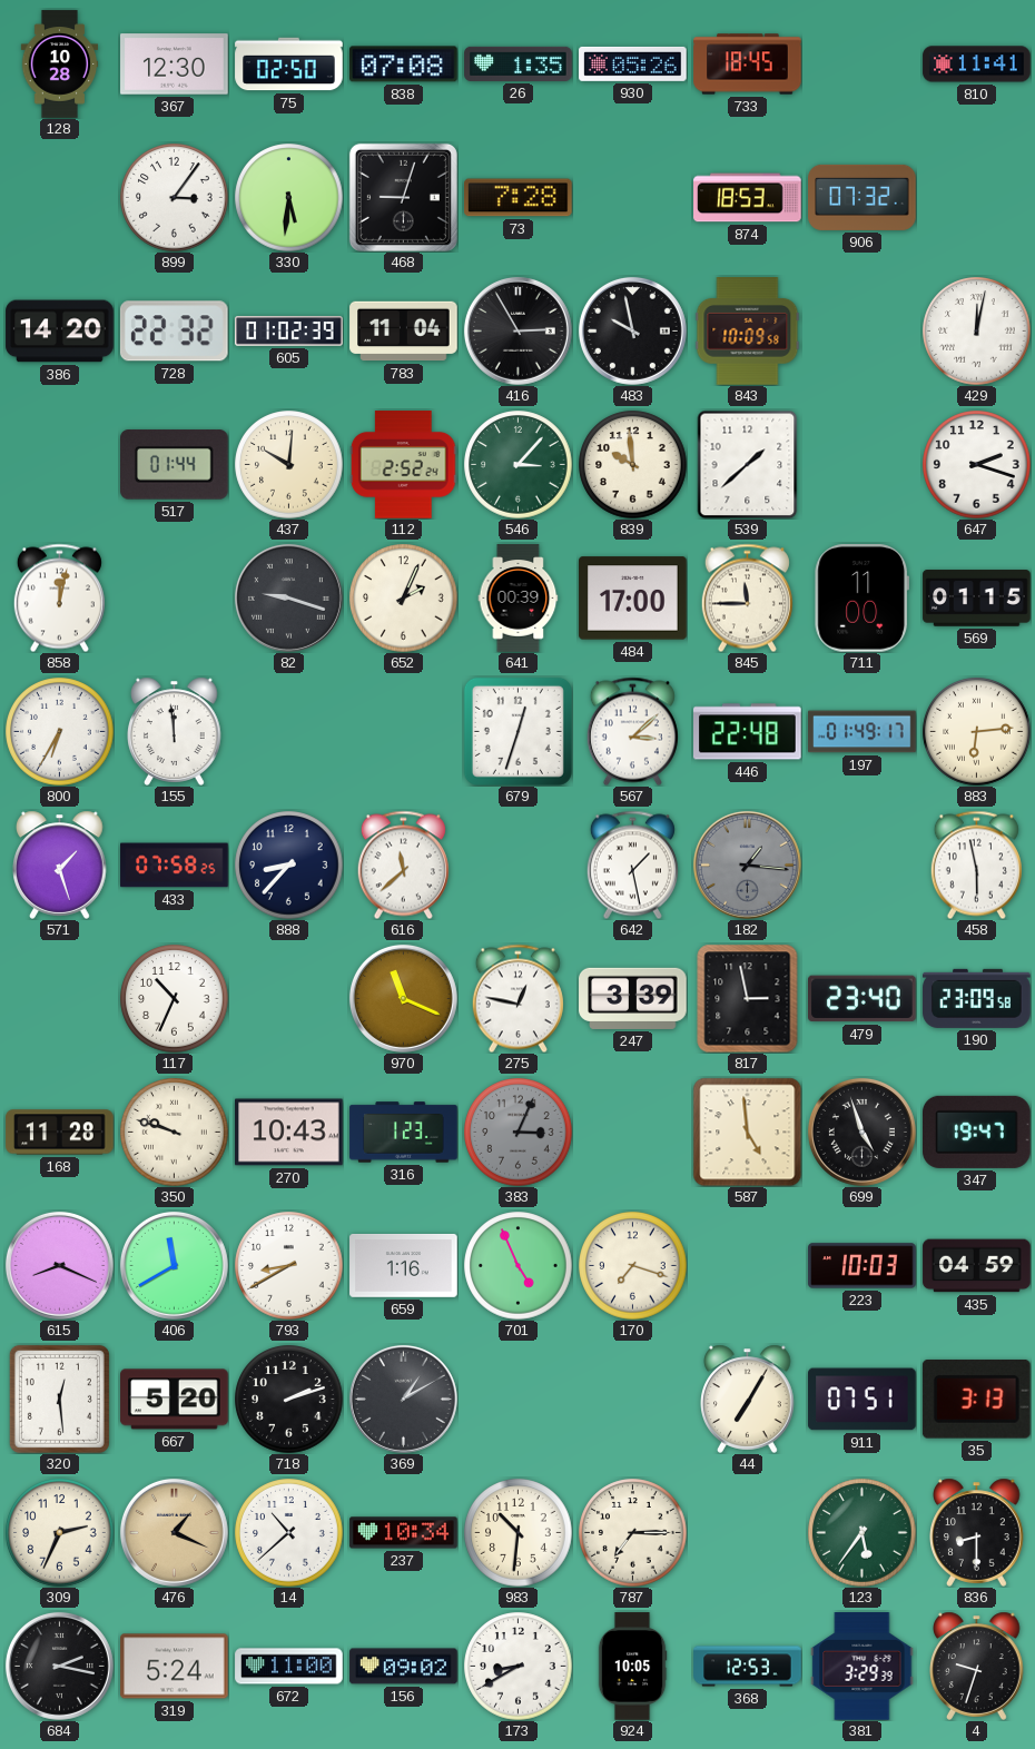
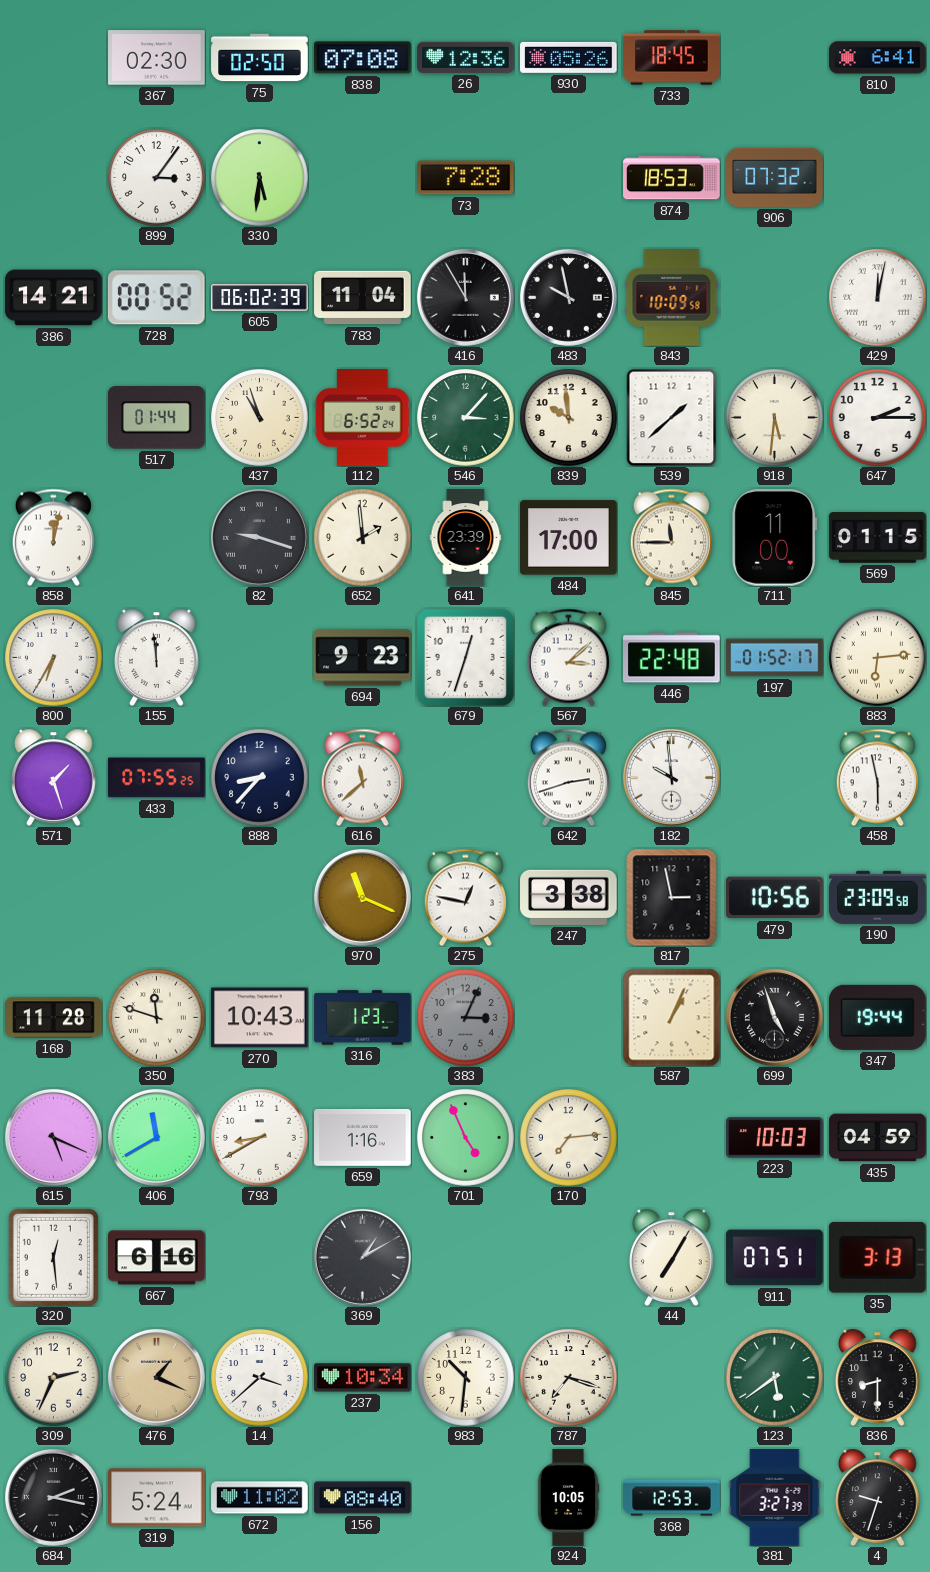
128: 10:28 -> none (60, 65)
367: 12:30 -> 02:30 (157, 58)
26: 1:35 -> 12:36 (466, 57)
810: 11:41 -> 6:41 (878, 58)
468: 9:03 -> none (403, 197)
386: 14:20 -> 14:21 (54, 298)
728: 22:32 -> 00:52 (156, 298)
605: 01:02 -> 06:02 (260, 298)
416: 2:55 -> 11:55 (465, 297)
437: 10:01 -> 10:57 (260, 418)
112: 2:52 -> 6:52 (362, 418)
918: none -> 5:31 (775, 418)
647: 2:18 -> 2:15 (878, 418)
652: 2:04 -> 1:59 (363, 538)
641: 00:39 -> 23:39 (466, 538)
694: none -> 9:23 (363, 658)
197: 01:49 -> 01:52 (775, 658)
433: 07:58 -> 07:55 (157, 778)
642: 1:28 -> 2:42 (568, 777)
182: 1:16 -> 9:59 (671, 777)
182 dial: grey -> white (671, 777)
117: 10:34 -> none (175, 999)
247: 3:39 -> 3:38 (569, 897)
479: 23:40 -> 10:56 (775, 898)
350: 9:48 -> 11:48 (157, 1018)
587: 4:59 -> 1:04 (671, 1017)
347: 19:47 -> 19:44 (878, 1017)
615: 8:19 -> 5:19 (53, 1137)
170: 7:18 -> 7:14 (569, 1138)
667: 5:20 -> 6:16 (157, 1258)
718: 2:12 -> none (289, 1400)
14: 10:38 -> 3:38 (260, 1378)
787: 7:15 -> 7:18 (569, 1378)
123: 5:36 -> 5:39 (775, 1378)
672: 11:00 -> 11:02 (260, 1498)
156: 09:02 -> 08:40 (363, 1498)
173: 8:40 -> none (519, 1667)
381: 3:29 -> 3:27 (775, 1498)
